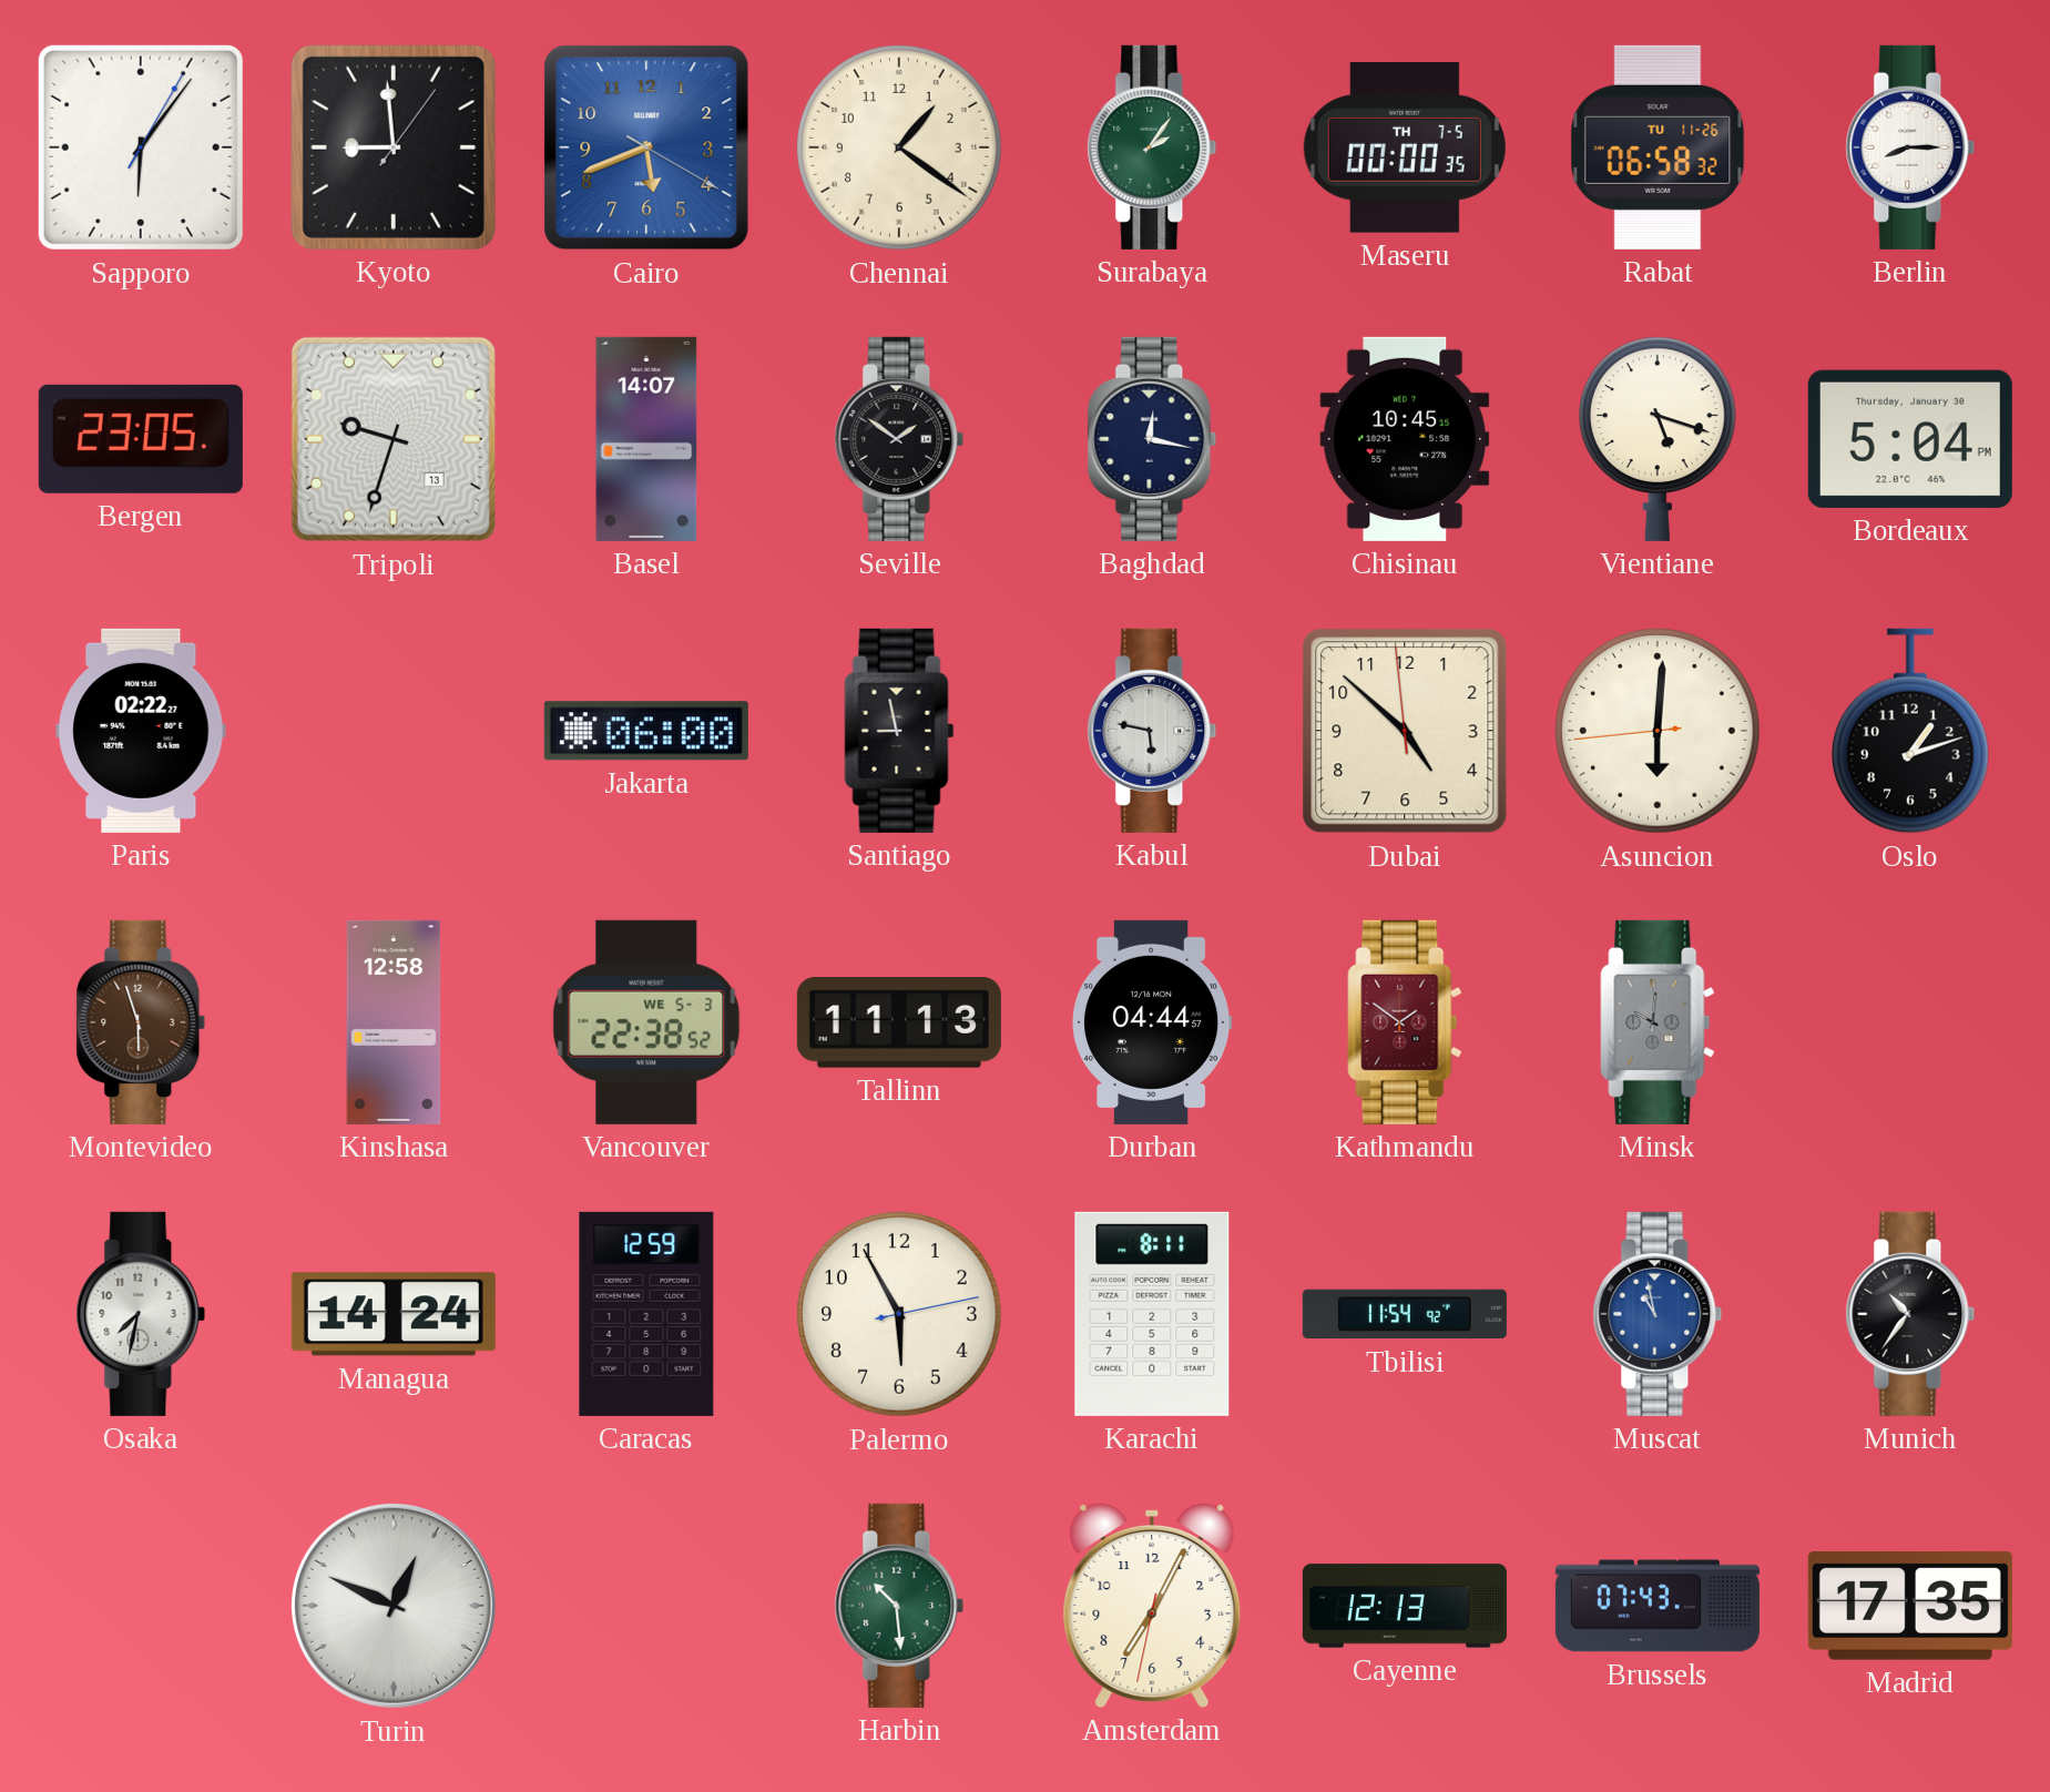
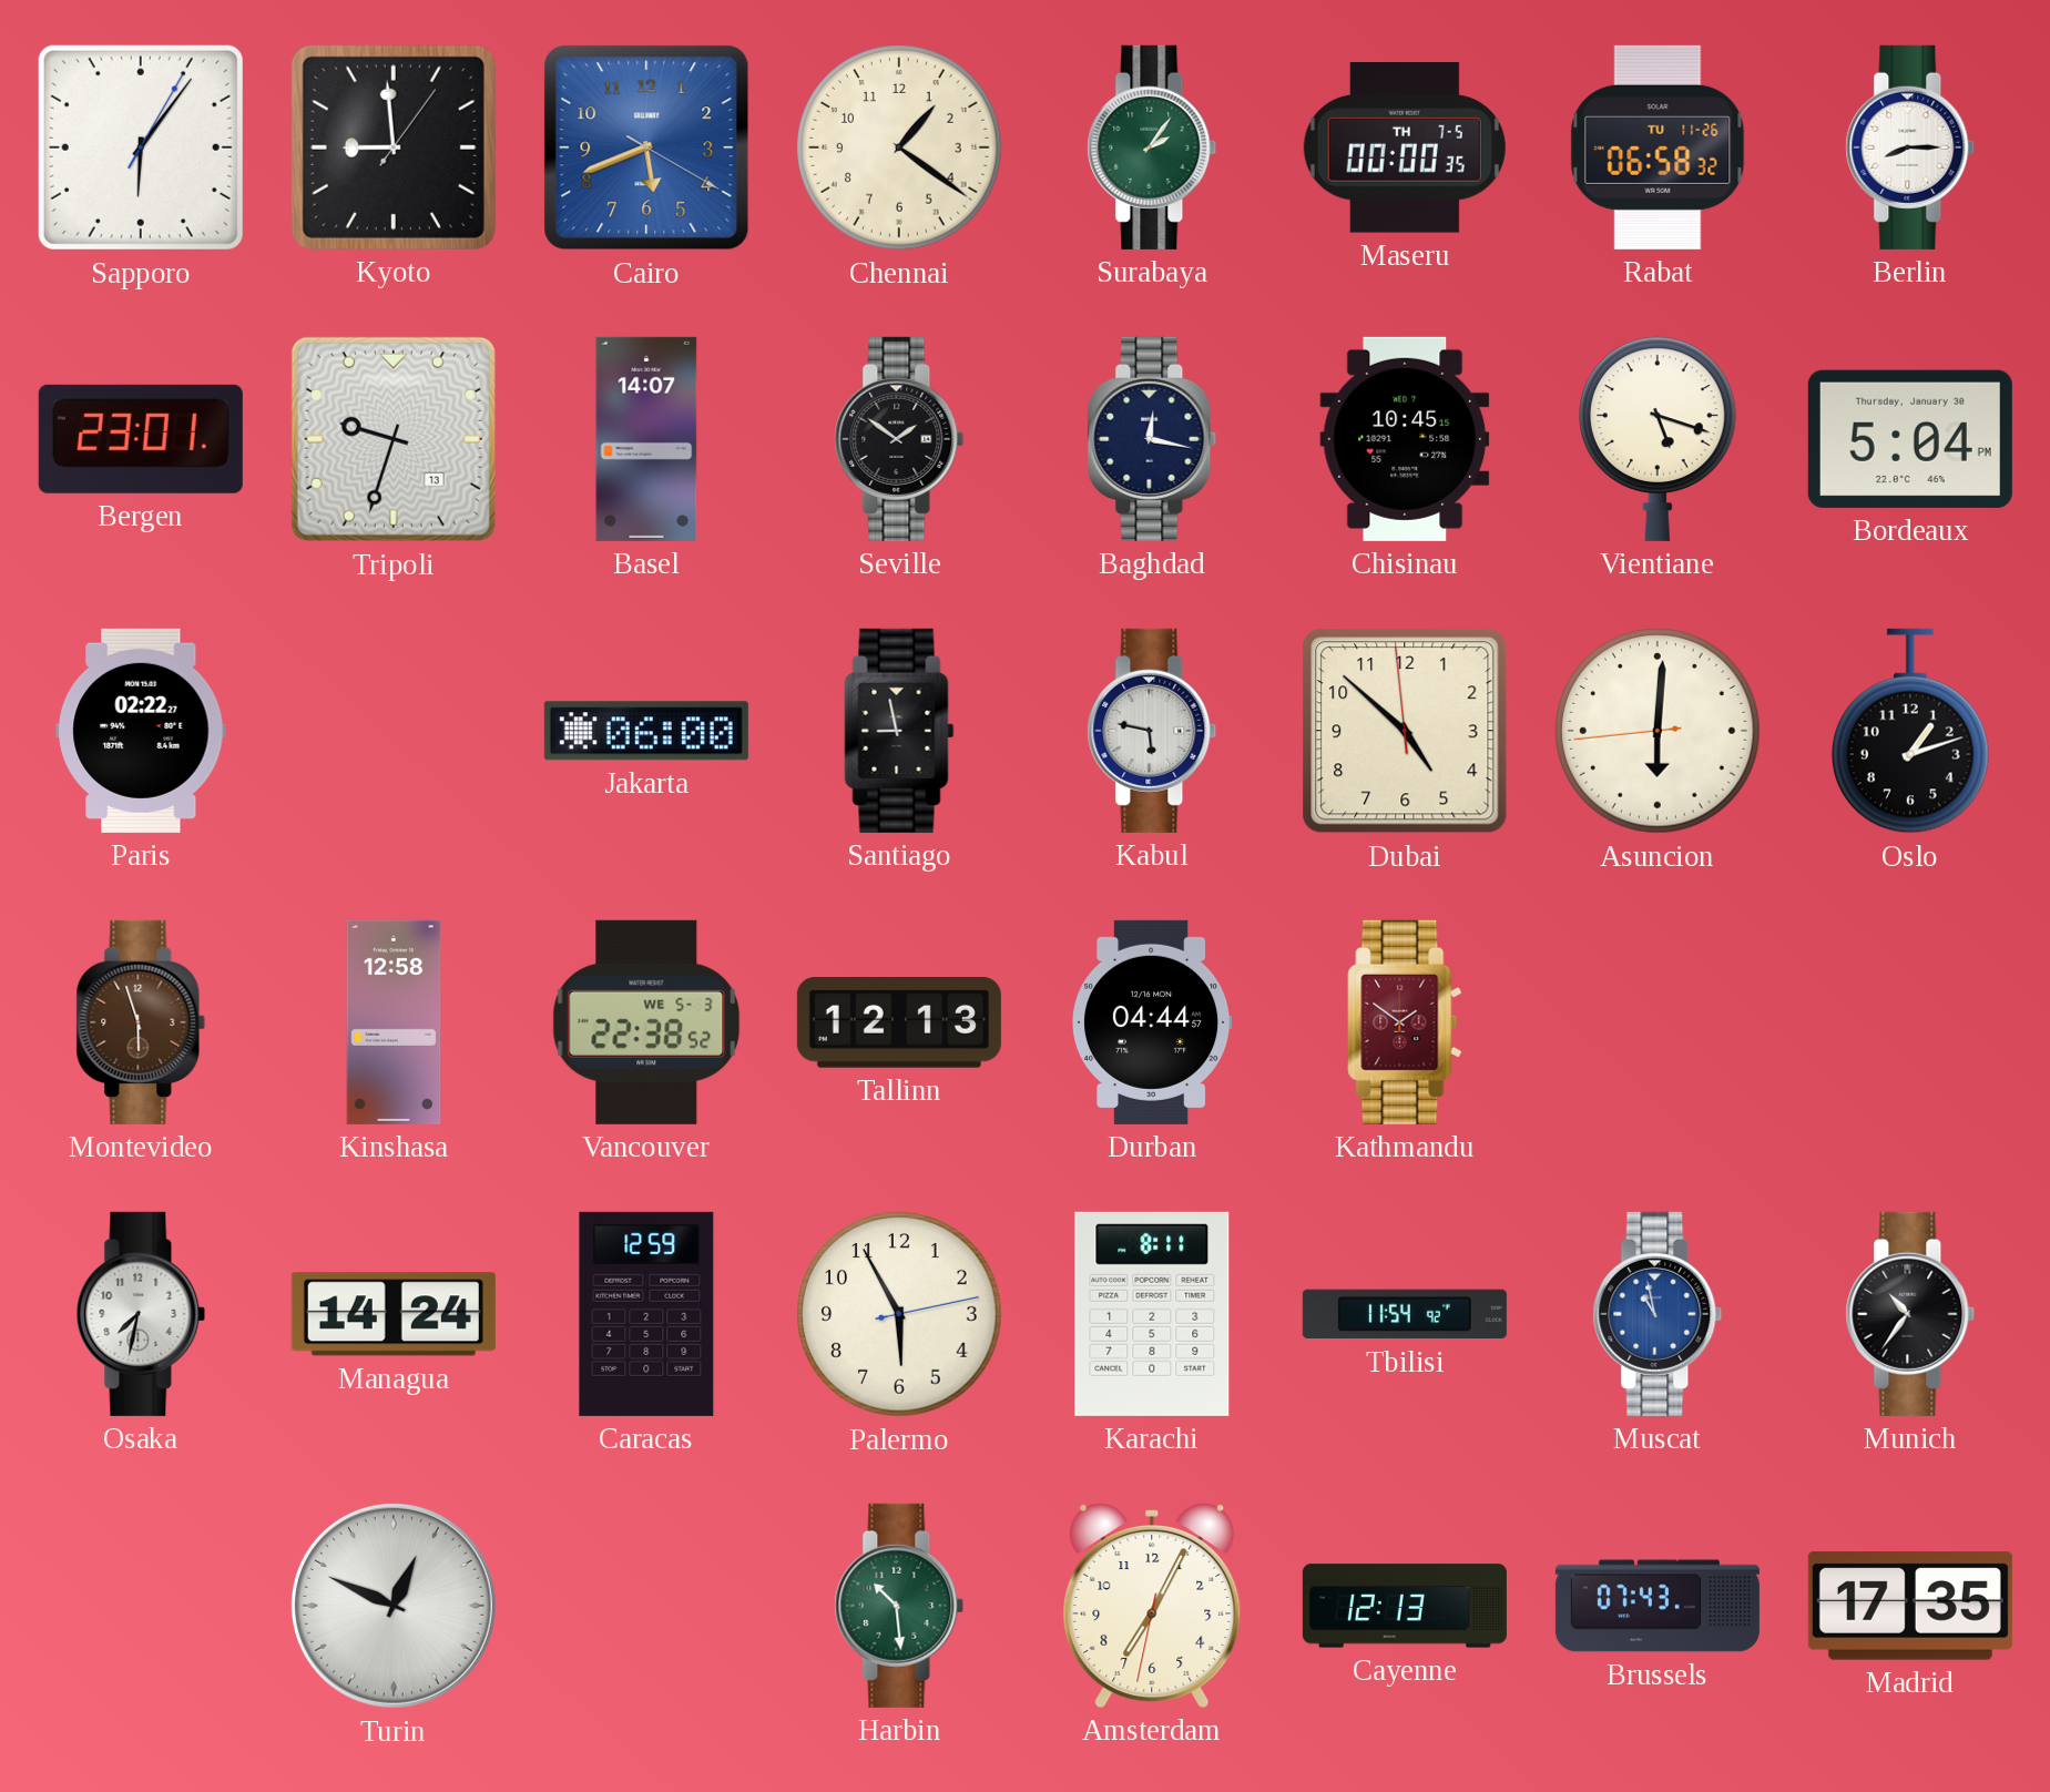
Bergen: 23:05 -> 23:01 (141, 439)
Tallinn: 11:13 -> 12:13 (899, 1024)
Minsk: 10:01 -> none (1658, 1022)
